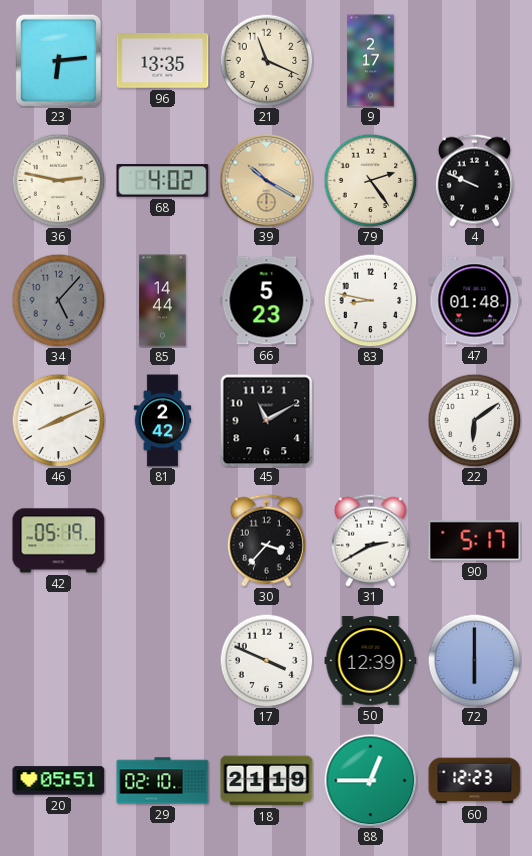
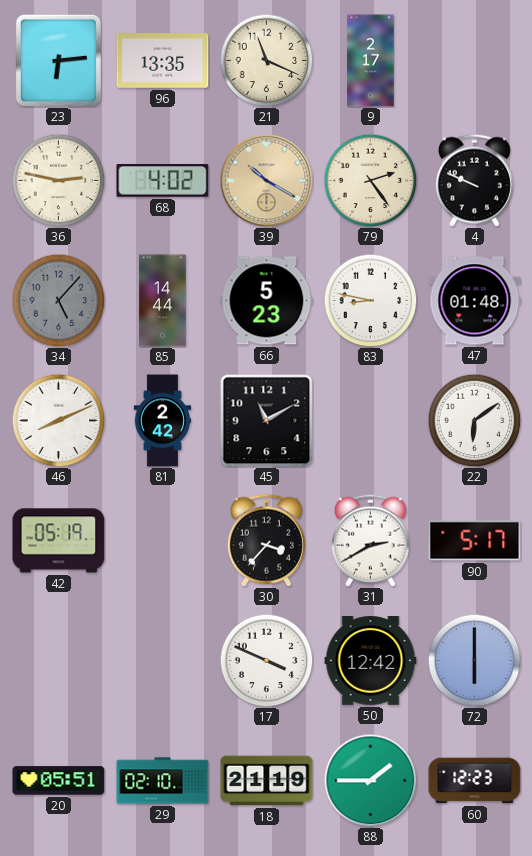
50: 12:39 -> 12:42 (371, 661)
88: 12:45 -> 1:45 (370, 780)
